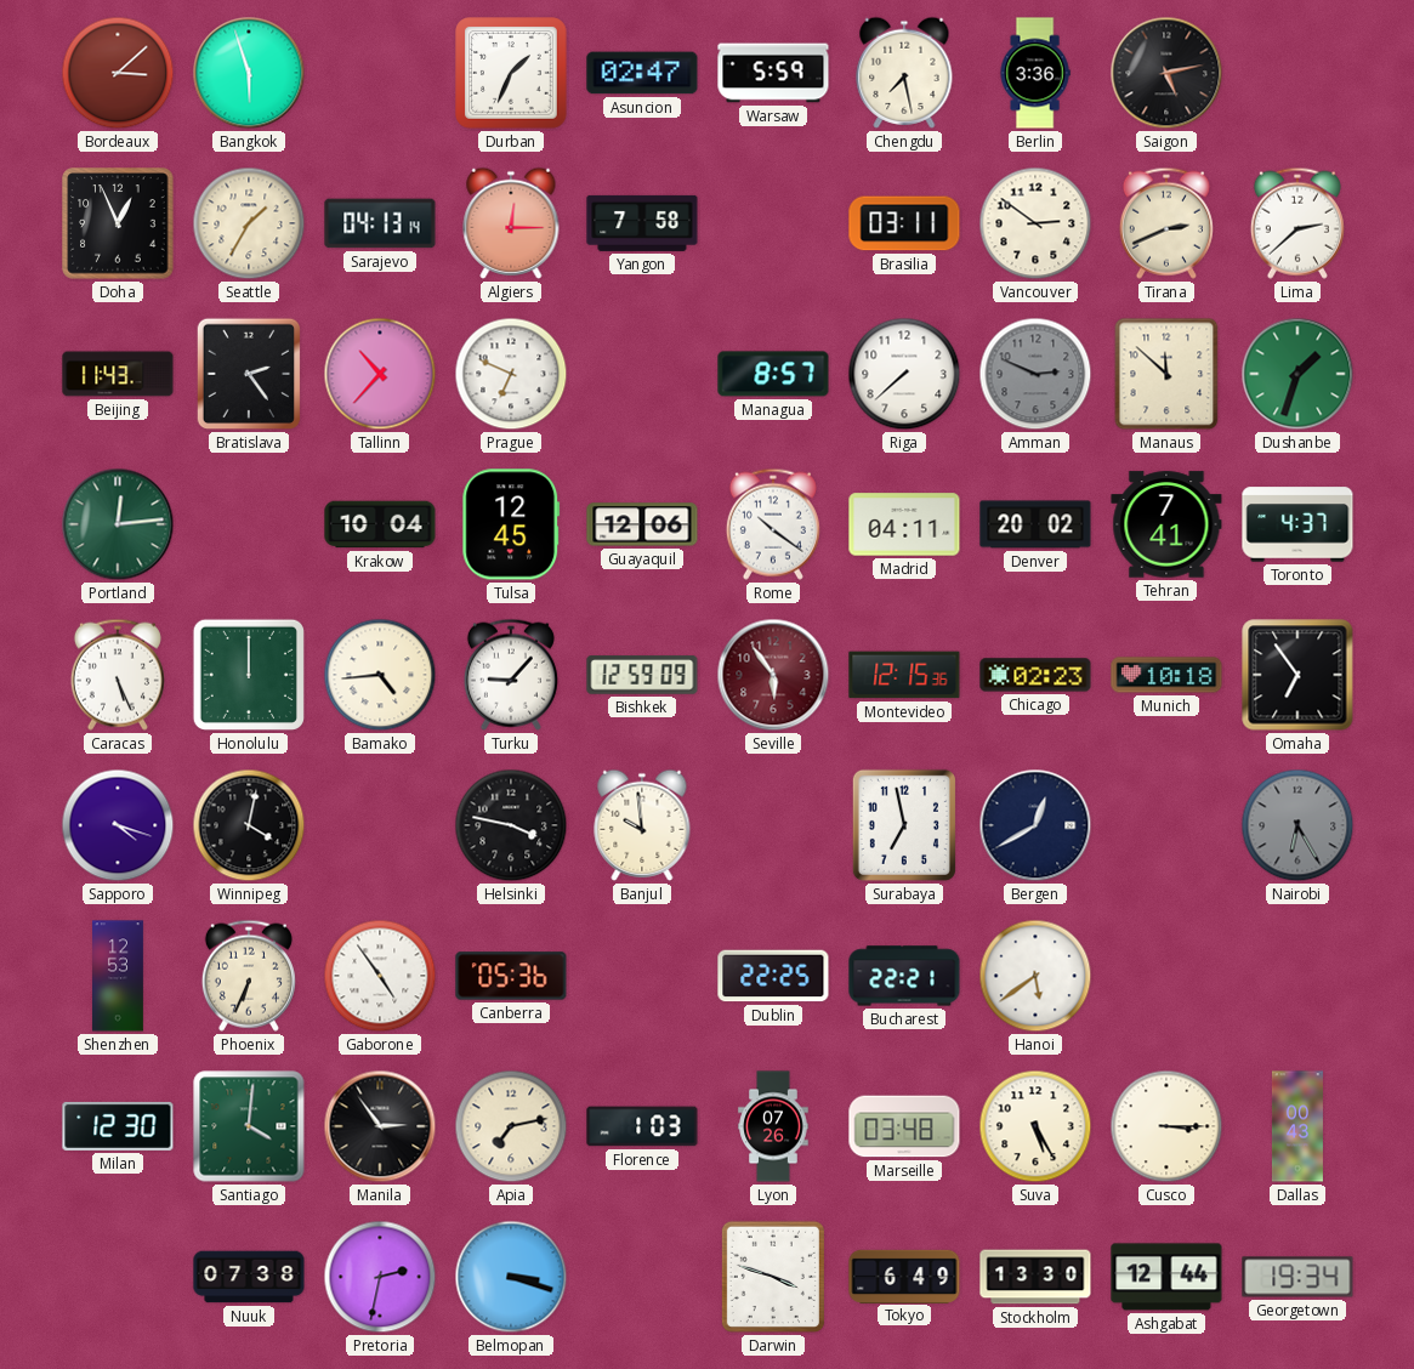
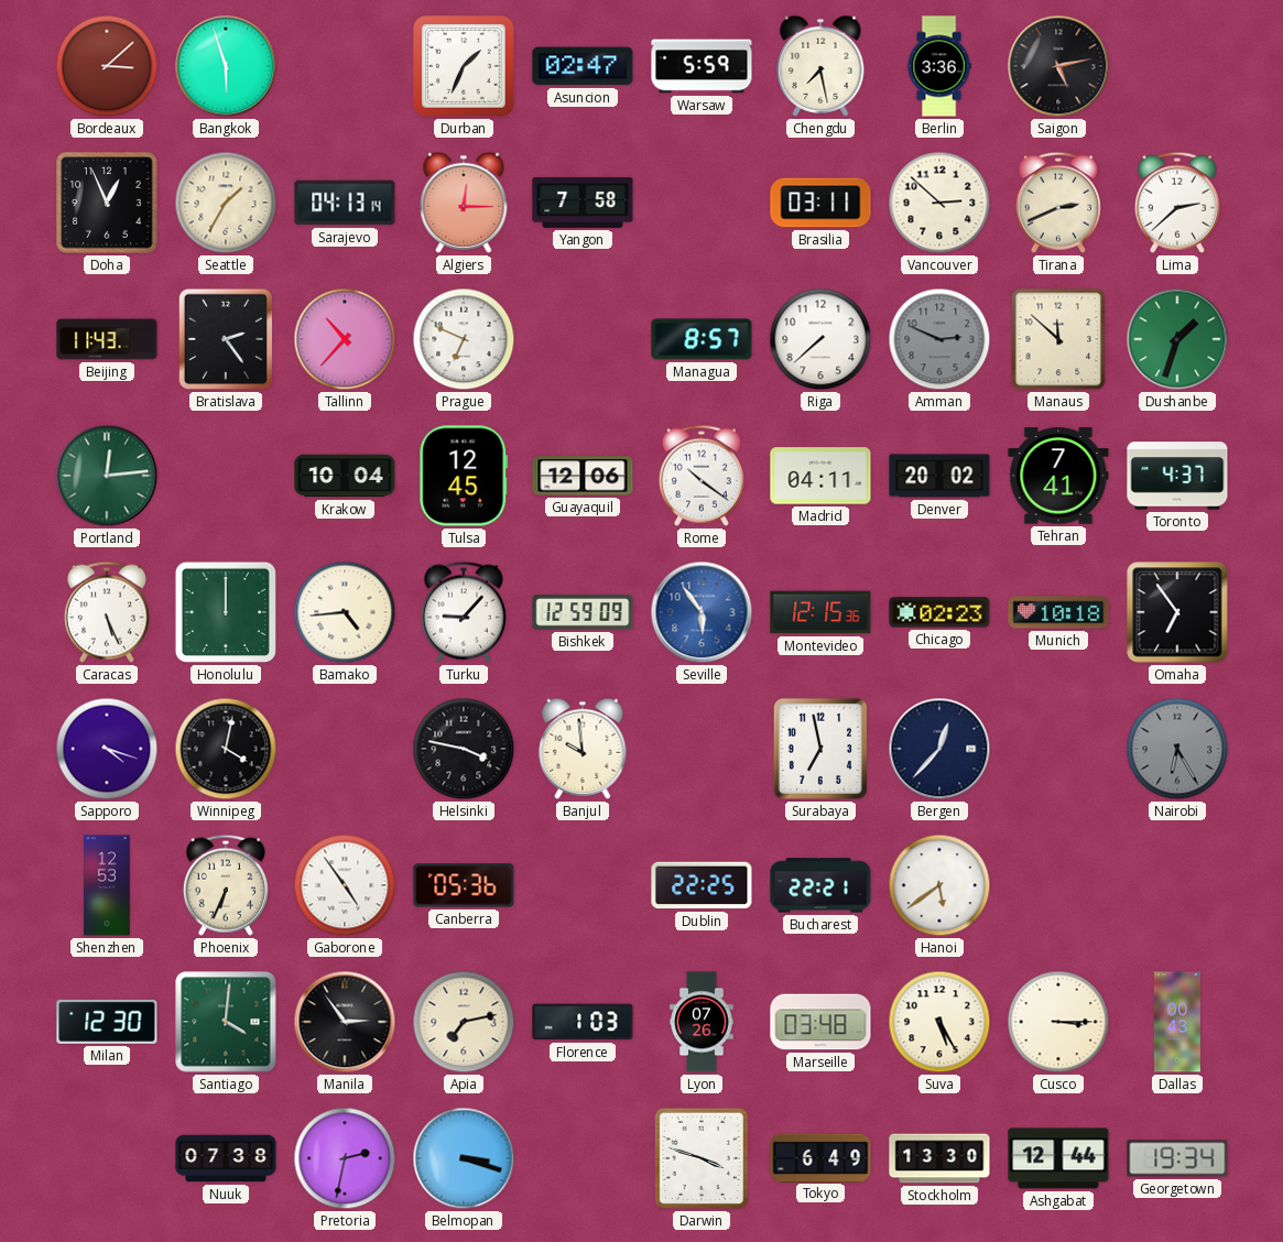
Vancouver: 2:51 -> 2:52 (939, 203)
Seville dial: burgundy -> blue (702, 612)
Bergen: 12:40 -> 12:37 (939, 749)
